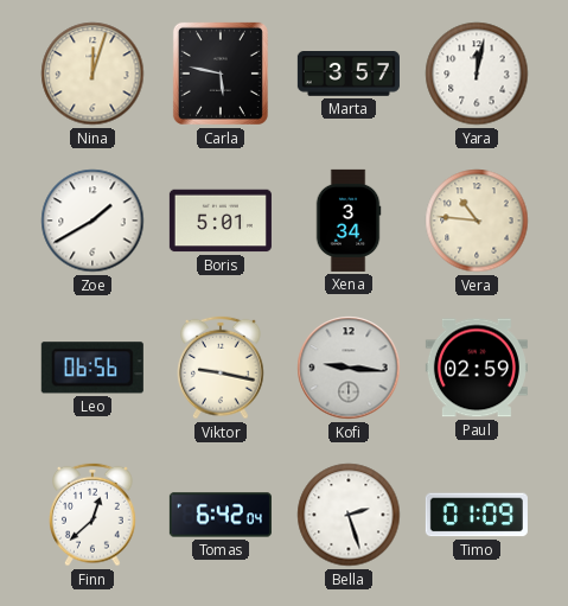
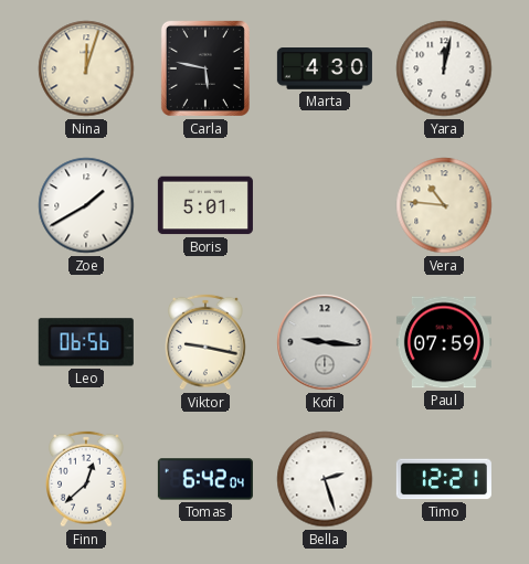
Marta: 3:57 -> 4:30 (325, 70)
Xena: 3:34 -> none (349, 221)
Paul: 02:59 -> 07:59 (444, 342)
Timo: 01:09 -> 12:21 (444, 479)
